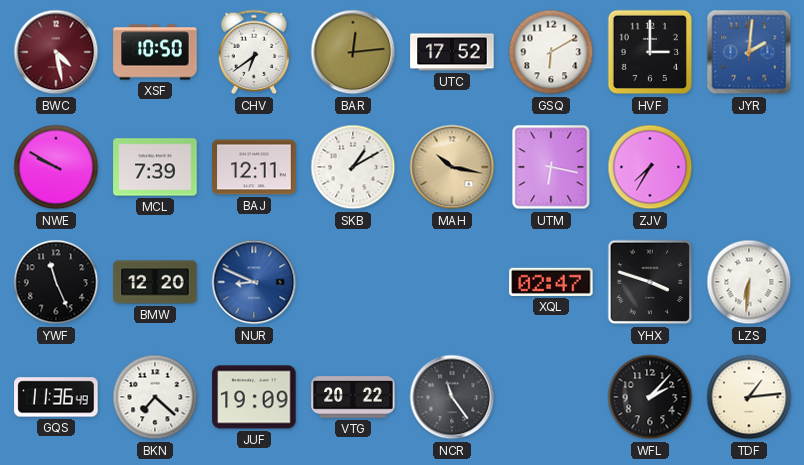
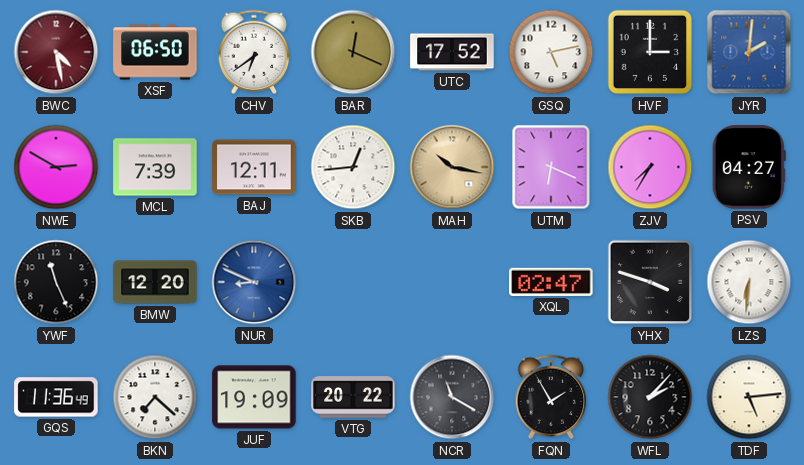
XSF: 10:50 -> 06:50 (155, 52)
BAR: 12:14 -> 12:19 (353, 52)
GSQ: 6:10 -> 5:13 (551, 52)
NWE: 9:50 -> 2:50 (56, 167)
SKB: 1:10 -> 12:44 (353, 167)
UTM: 6:17 -> 6:19 (551, 167)
PSV: none -> 04:27 (749, 167)
NCR: 11:24 -> 11:20 (452, 397)
FQN: none -> 1:55 (551, 397)
TDF: 1:14 -> 5:14 (749, 397)
